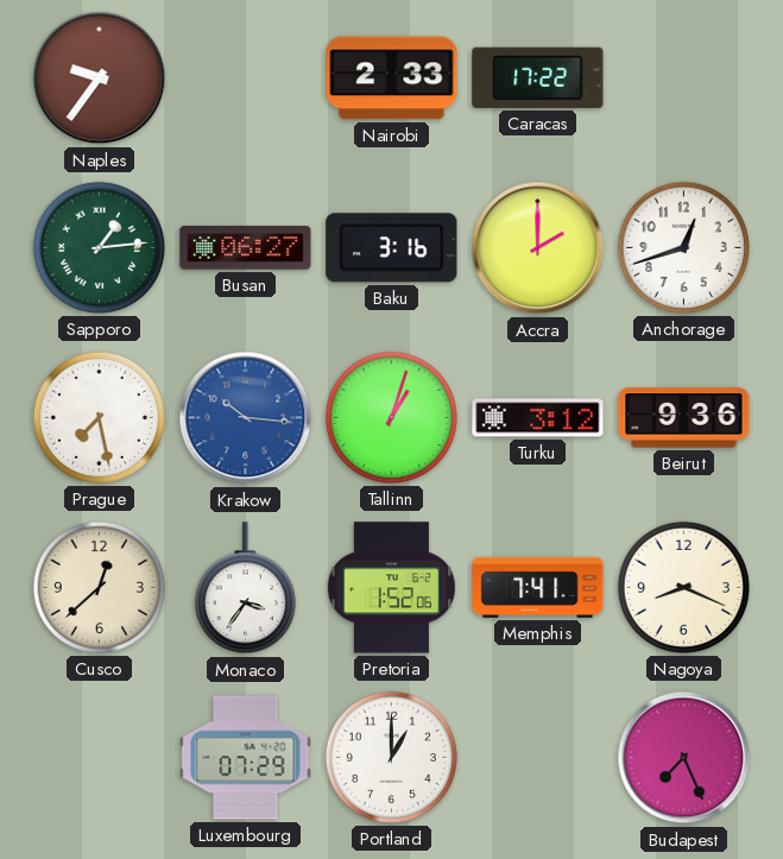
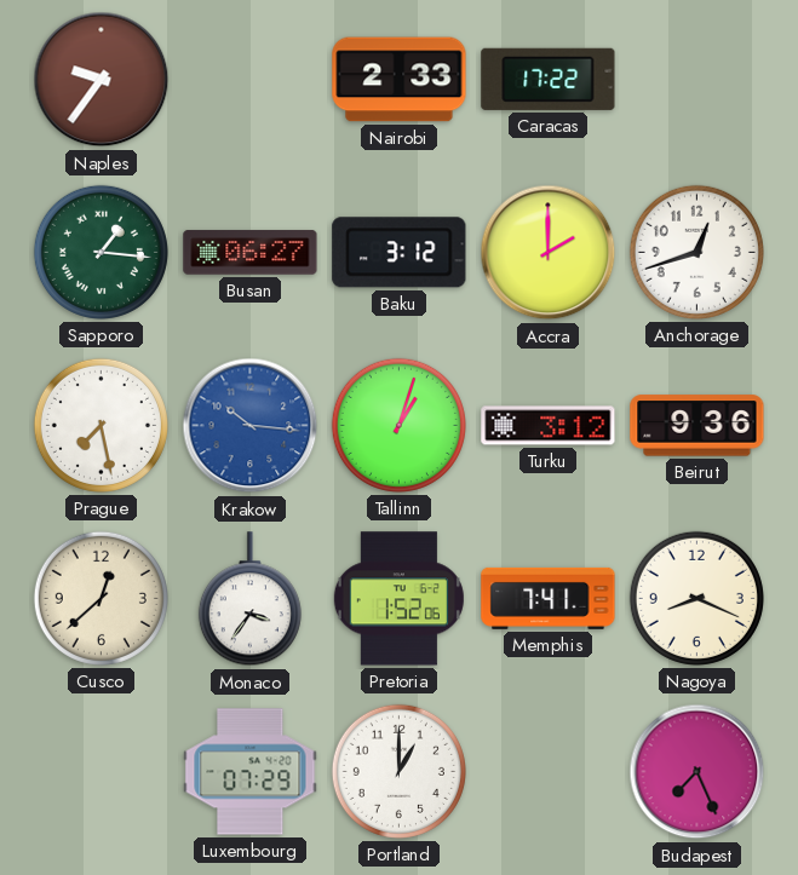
Sapporo: 1:14 -> 1:16 (101, 252)
Baku: 3:16 -> 3:12 (400, 253)
